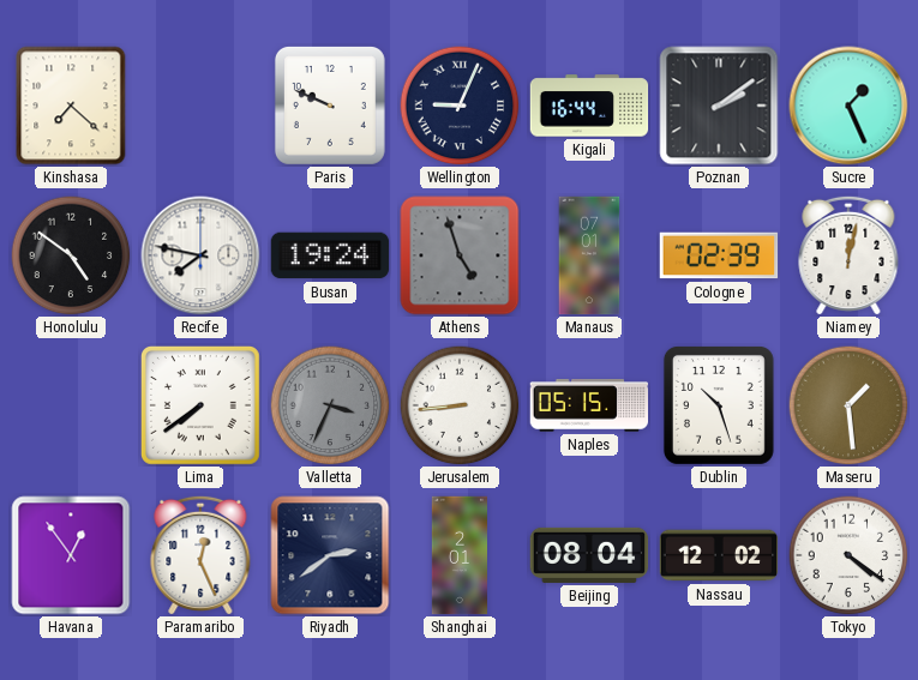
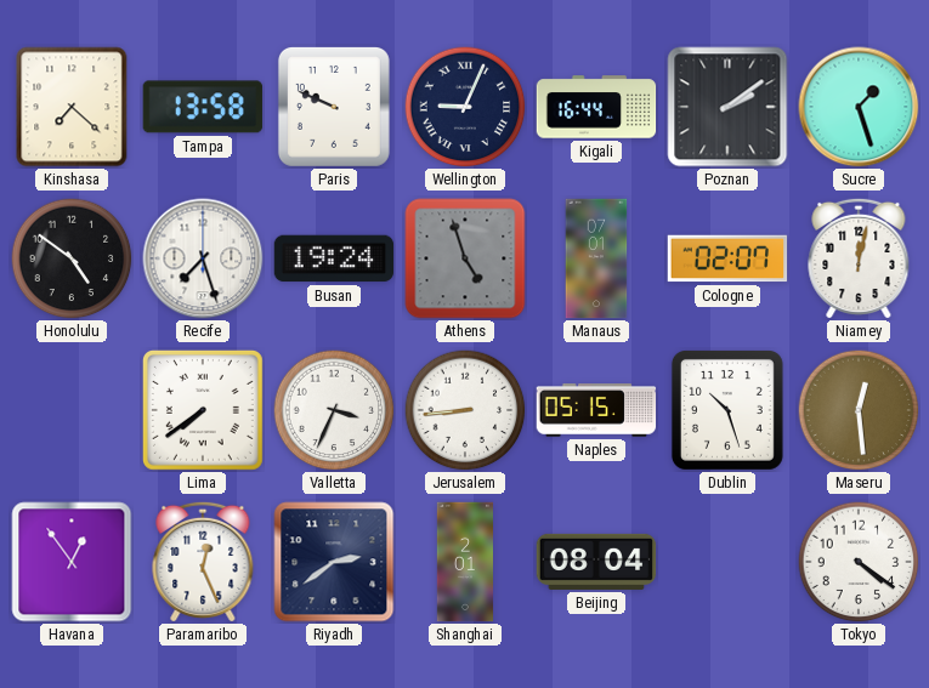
Tampa: none -> 13:58 (203, 107)
Sucre: 1:26 -> 1:27 (859, 107)
Recife: 7:47 -> 7:27 (203, 258)
Cologne: 02:39 -> 02:07 (727, 258)
Valletta dial: grey -> white (334, 410)
Maseru: 1:29 -> 12:29 (859, 410)
Nassau: 12:02 -> none (719, 555)
